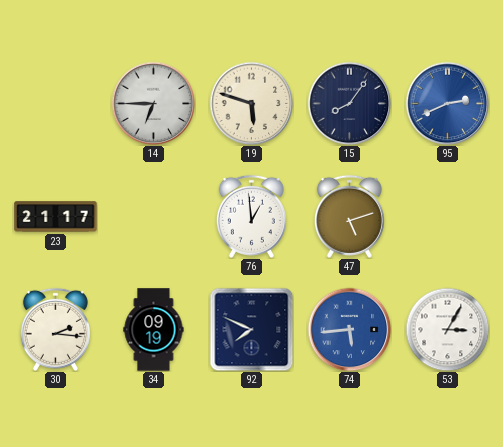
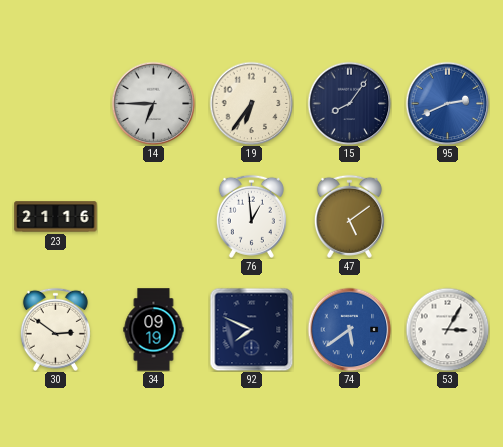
19: 5:48 -> 6:36 (251, 103)
23: 21:17 -> 21:16 (56, 217)
47: 5:12 -> 5:09 (349, 216)
30: 2:16 -> 2:51 (55, 329)
74: 5:44 -> 5:39 (349, 329)
